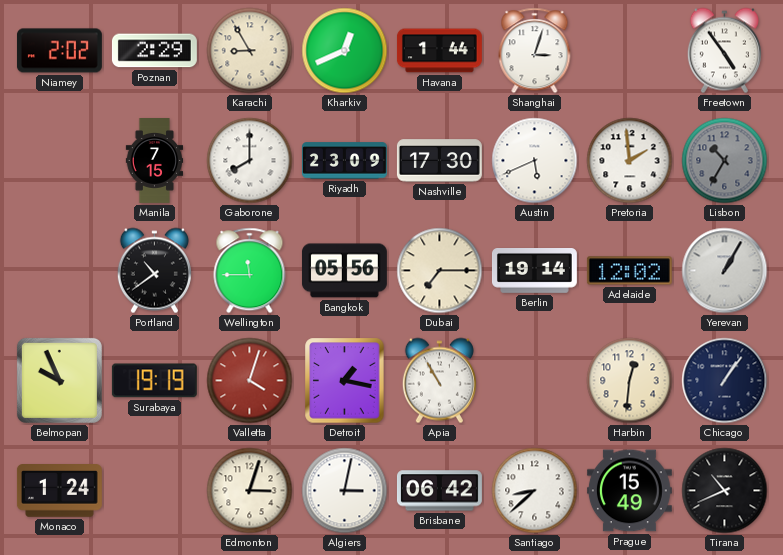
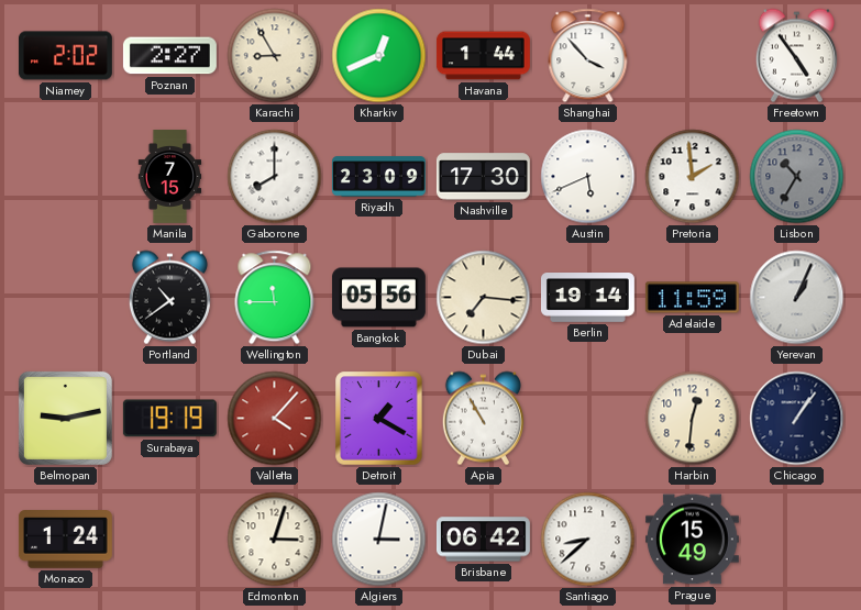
Poznan: 2:29 -> 2:27 (169, 56)
Shanghai: 3:03 -> 3:53 (588, 56)
Dubai: 7:15 -> 7:16 (484, 298)
Adelaide: 12:02 -> 11:59 (692, 298)
Yerevan: 1:05 -> 1:04 (797, 298)
Belmopan: 9:56 -> 9:13 (65, 418)
Valletta: 4:03 -> 4:07 (275, 419)
Detroit: 1:17 -> 1:20 (379, 419)
Tirana: 10:41 -> none (725, 491)
